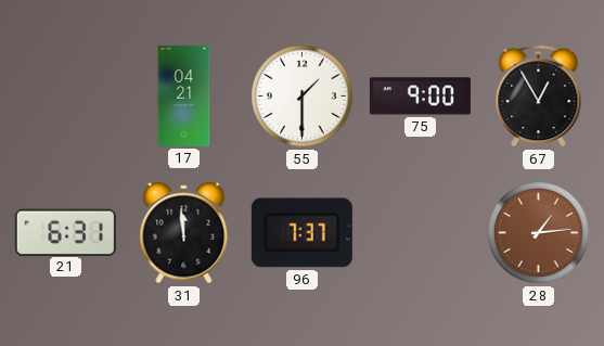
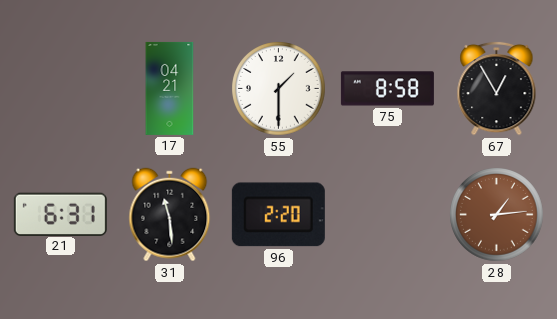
75: 9:00 -> 8:58 (387, 89)
31: 11:59 -> 11:29 (170, 215)
96: 7:37 -> 2:20 (278, 215)
